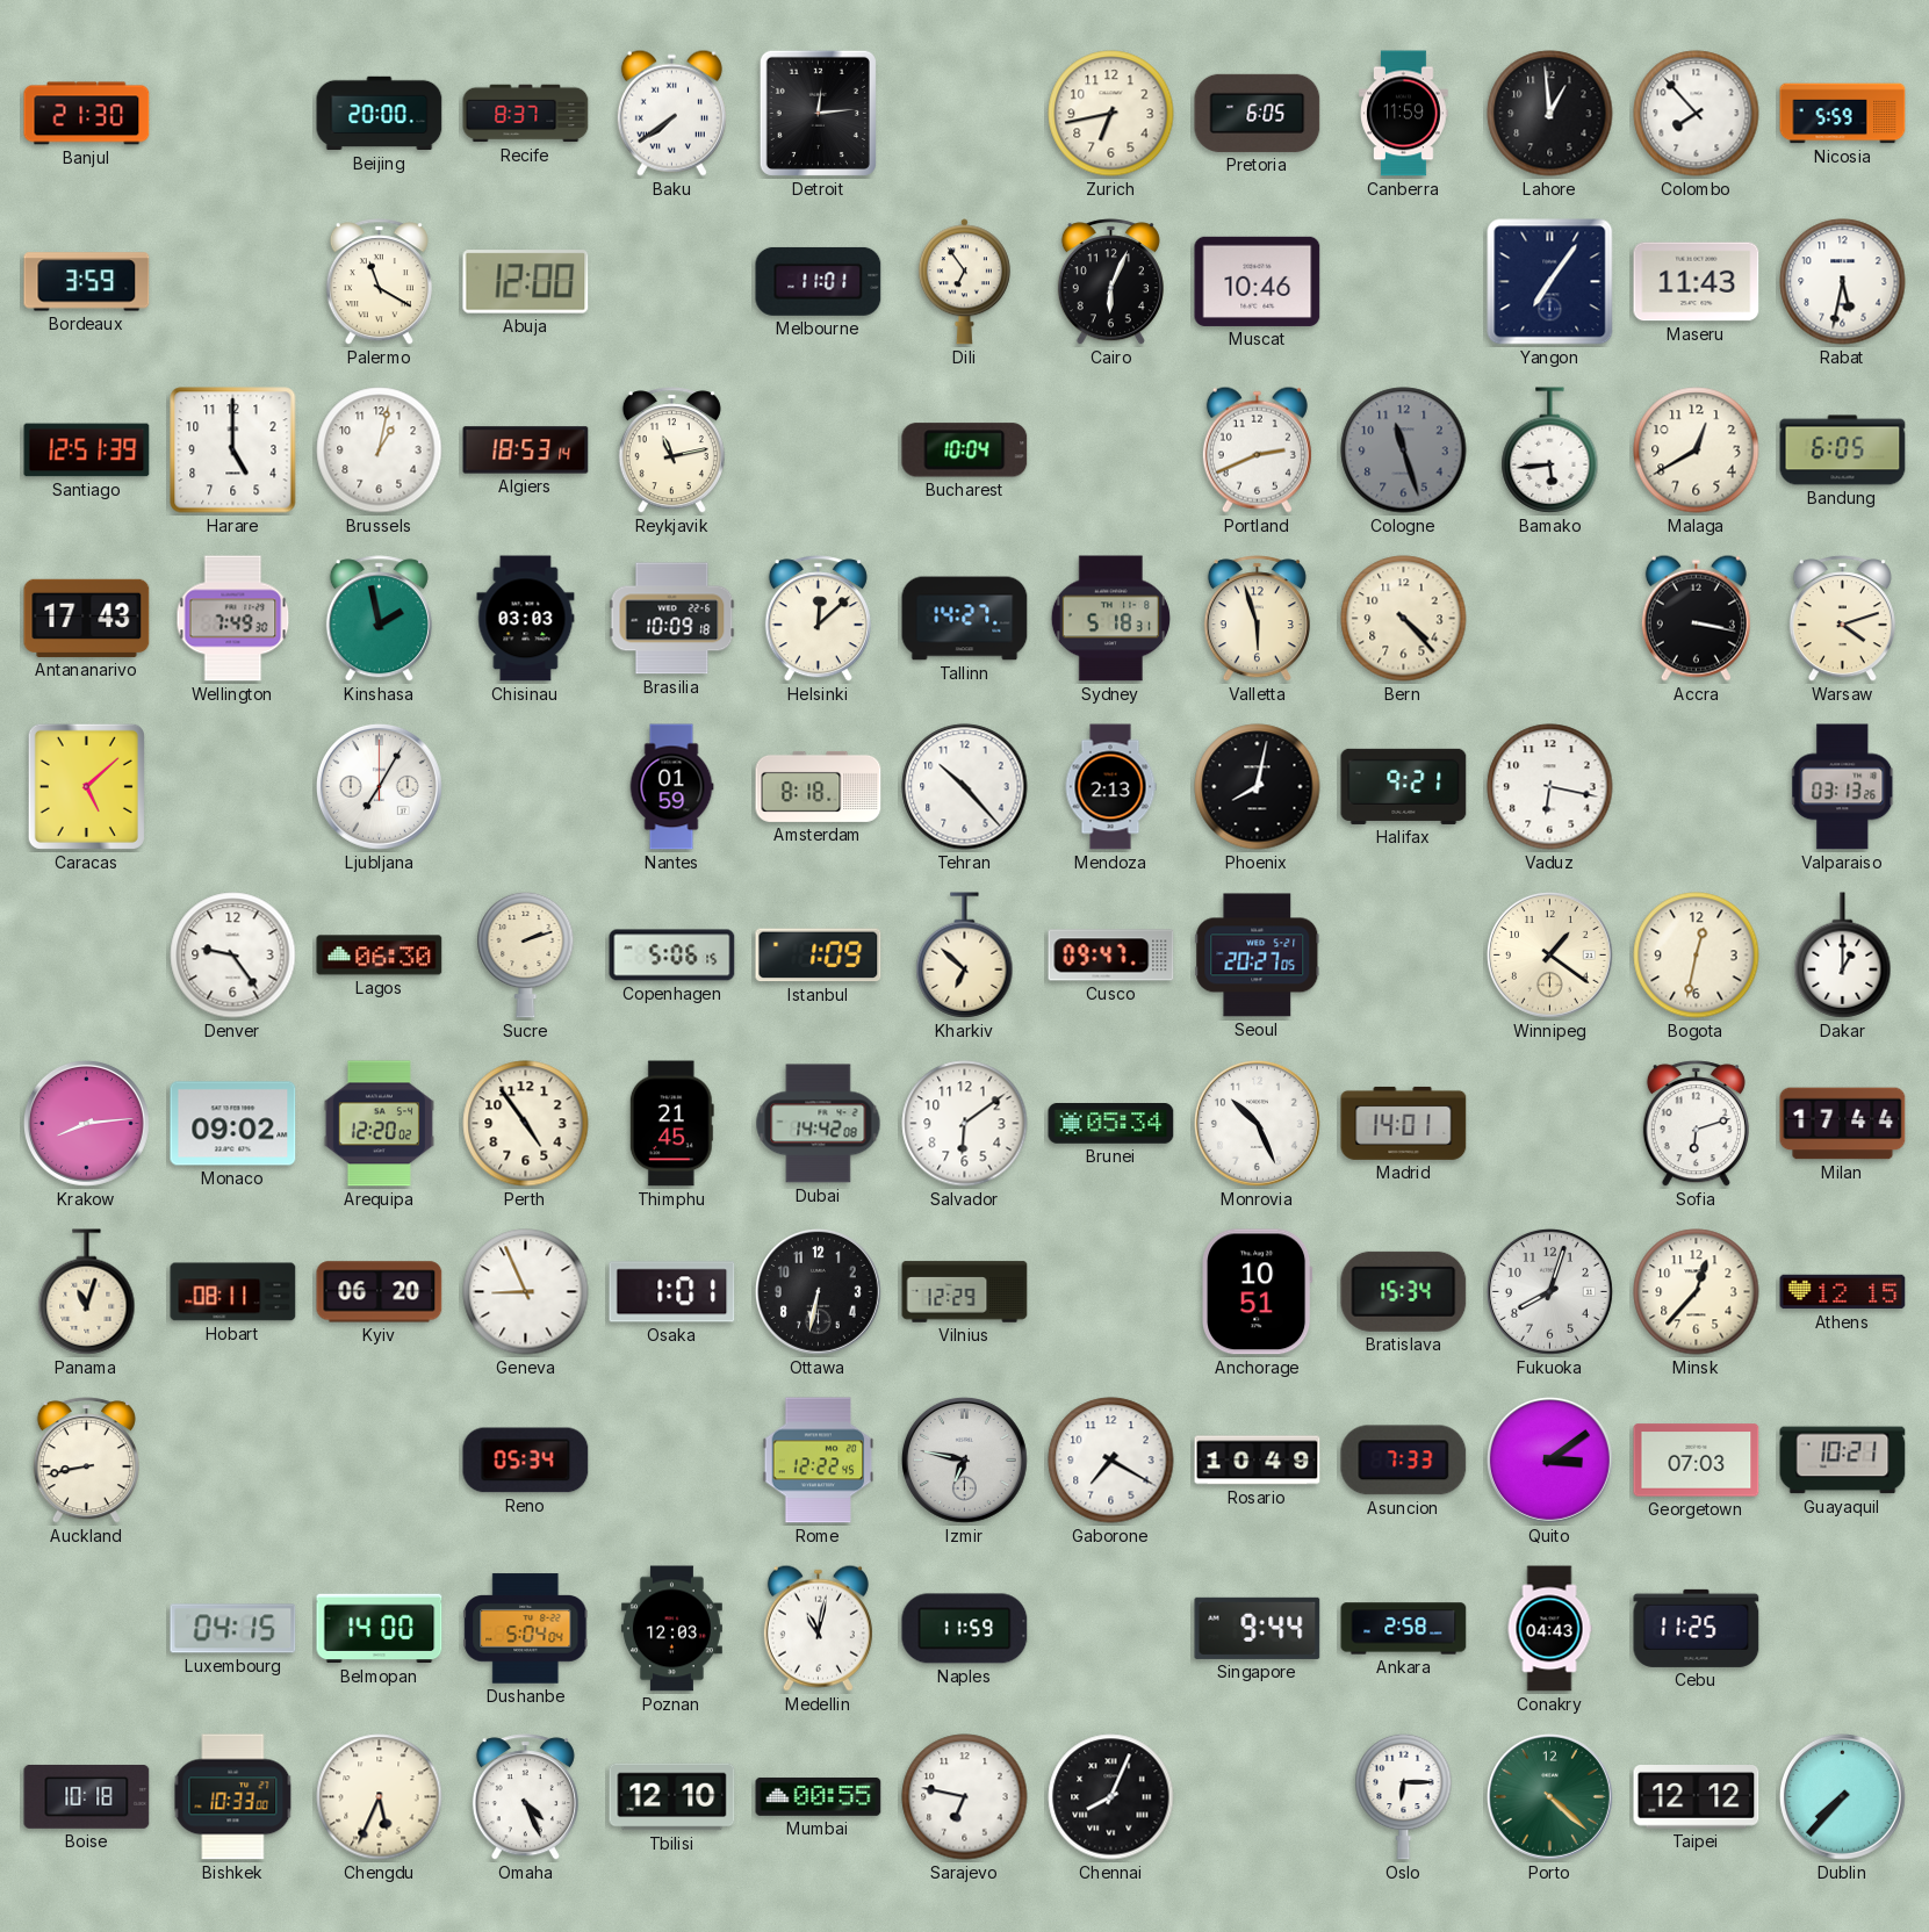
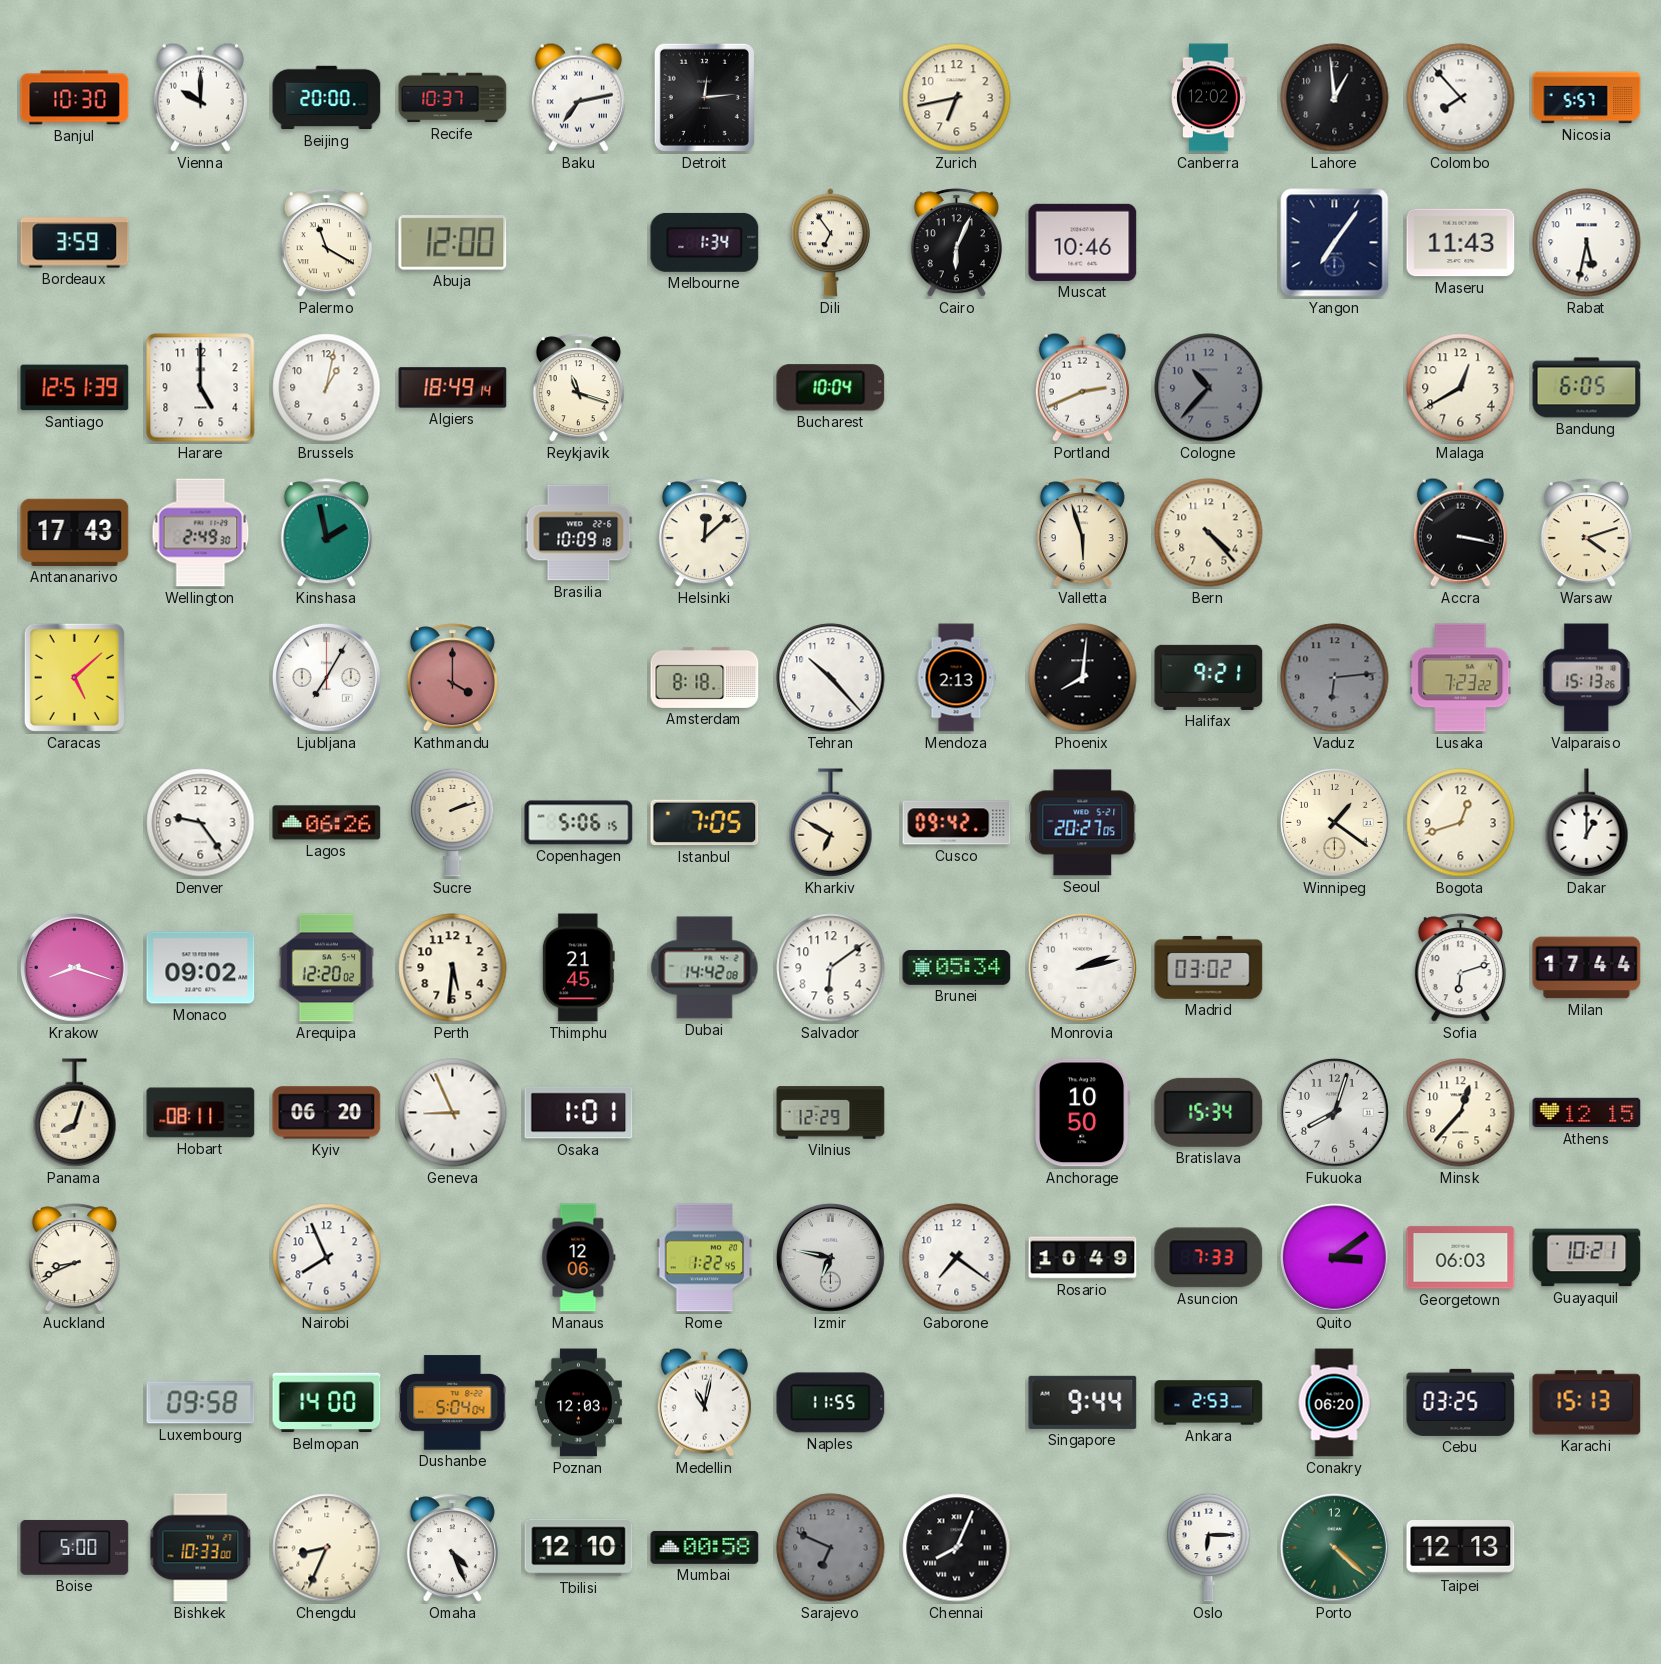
Banjul: 21:30 -> 10:30 (75, 98)
Vienna: none -> 10:00 (200, 97)
Recife: 8:37 -> 10:37 (453, 98)
Baku: 7:39 -> 7:13 (578, 97)
Pretoria: 6:05 -> none (1258, 113)
Canberra: 11:59 -> 12:02 (1209, 98)
Nicosia: 5:59 -> 5:57 (1587, 98)
Melbourne: 11:01 -> 1:34 (705, 242)
Algiers: 18:53 -> 18:49 (453, 388)
Reykjavik: 11:13 -> 11:18 (578, 388)
Cologne: 11:27 -> 10:37 (1209, 388)
Bamako: 5:44 -> none (1550, 450)
Wellington: 7:49 -> 2:49 (201, 533)
Chisinau: 03:03 -> none (526, 619)
Tallinn: 14:27 -> none (965, 619)
Sydney: 5:18 -> none (1110, 619)
Kathmandu: none -> 4:00 (452, 678)
Nantes: 01:59 -> none (671, 787)
Phoenix: 8:02 -> 8:01 (1083, 678)
Vaduz: 6:17 -> 6:14 (1335, 678)
Vaduz dial: white -> grey (1335, 678)
Lusaka: none -> 7:23 (1461, 678)
Valparaiso: 03:13 -> 15:13 (1587, 678)
Lagos: 06:30 -> 06:26 (327, 823)
Istanbul: 1:09 -> 7:05 (705, 823)
Kharkiv: 6:52 -> 6:50 (831, 823)
Cusco: 09:47 -> 09:42 (957, 823)
Bogota: 12:32 -> 12:42 (1461, 823)
Krakow: 8:14 -> 8:18 (74, 967)
Perth: 4:54 -> 5:31 (453, 968)
Monrovia: 10:26 -> 2:13 (1082, 967)
Madrid: 14:01 -> 03:02 (1209, 967)
Panama: 11:03 -> 8:03 (75, 1113)
Ottawa: 6:32 -> none (818, 1291)
Anchorage: 10:51 -> 10:50 (1083, 1113)
Auckland: 8:43 -> 8:41 (74, 1258)
Nairobi: none -> 7:56 (327, 1258)
Reno: 05:34 -> none (526, 1461)
Manaus: none -> 12:06 (579, 1258)
Rome: 12:22 -> 1:22 (705, 1258)
Gaborone: 7:20 -> 7:21 (957, 1258)
Georgetown: 07:03 -> 06:03 (1461, 1258)
Luxembourg: 04:15 -> 09:58 (201, 1403)
Naples: 11:59 -> 11:55 (831, 1403)
Ankara: 2:58 -> 2:53 (1209, 1403)
Conakry: 04:43 -> 06:20 (1334, 1403)
Cebu: 11:25 -> 03:25 (1461, 1402)
Karachi: none -> 15:13 (1587, 1403)
Boise: 10:18 -> 5:00 (75, 1547)
Chengdu: 5:34 -> 8:34 (327, 1548)
Mumbai: 00:55 -> 00:58 (705, 1548)
Sarajevo: 6:47 -> 6:49 (831, 1548)
Sarajevo dial: white -> grey (831, 1548)
Taipei: 12:12 -> 12:13 (1461, 1548)
Dublin: 7:37 -> none (1842, 1796)
